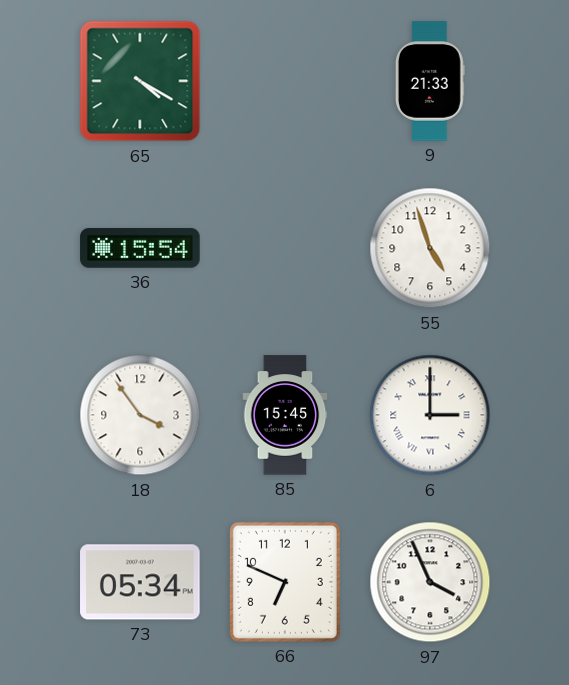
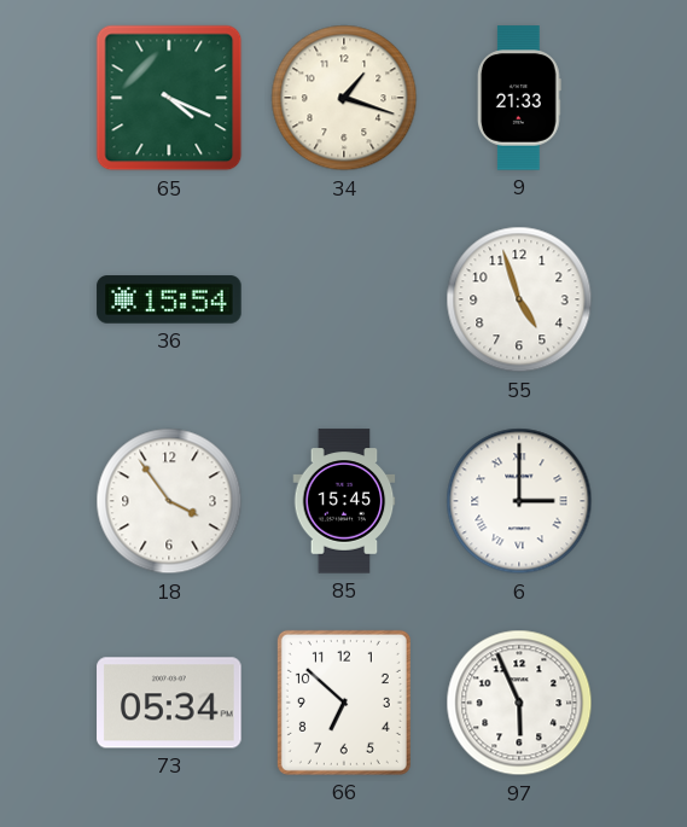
65: 4:20 -> 4:19 (169, 98)
34: none -> 1:18 (344, 98)
66: 6:49 -> 6:52 (344, 703)
97: 3:56 -> 5:56 (519, 703)
